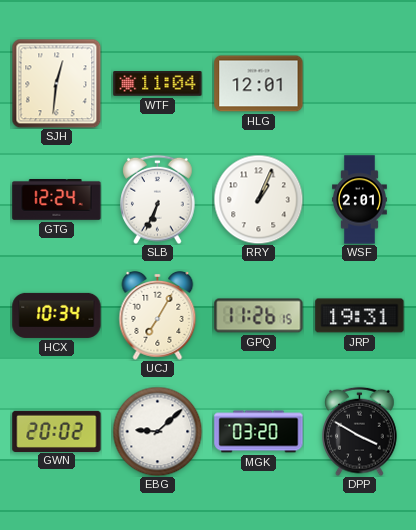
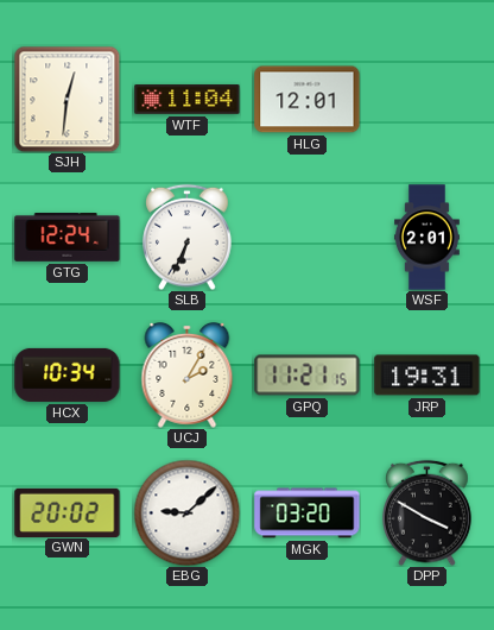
RRY: 1:04 -> none (258, 199)
UCJ: 7:05 -> 2:05 (188, 374)
GPQ: 11:26 -> 11:21 (308, 376)
